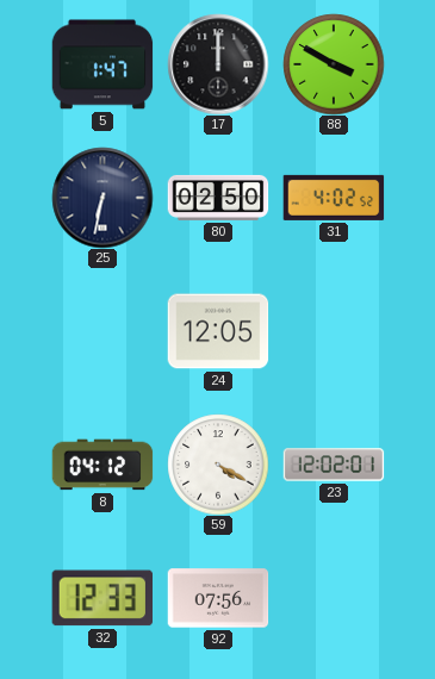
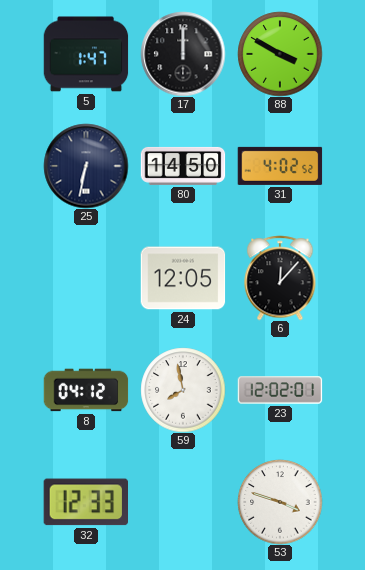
80: 02:50 -> 14:50 (183, 166)
6: none -> 12:07 (280, 278)
59: 4:20 -> 7:58 (183, 390)
92: 07:56 -> none (218, 598)
53: none -> 3:48 (280, 502)
